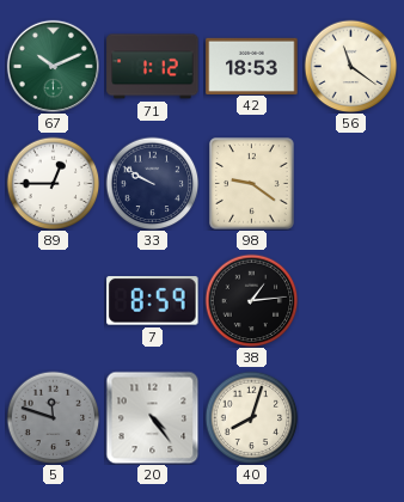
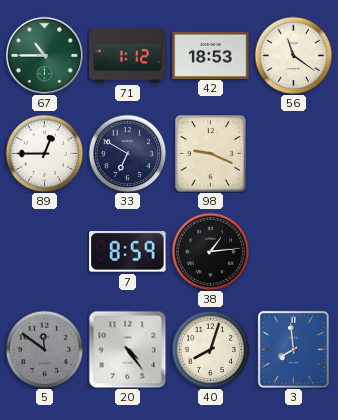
67: 10:11 -> 10:45 (44, 55)
33: 9:50 -> 6:50 (127, 153)
98: 9:21 -> 9:19 (211, 154)
5: 11:48 -> 11:51 (44, 349)
3: none -> 7:59 (293, 349)
